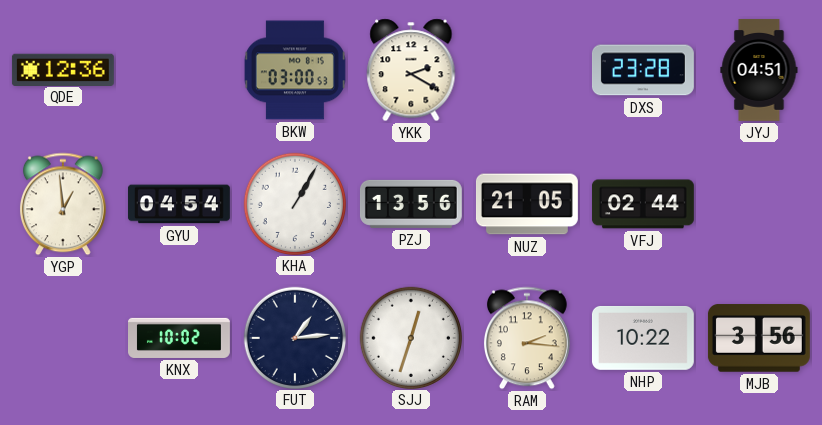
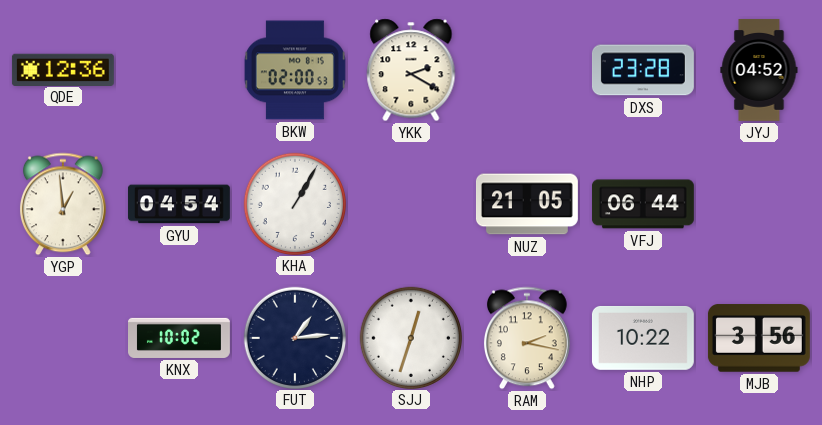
BKW: 03:00 -> 02:00 (295, 70)
JYJ: 04:51 -> 04:52 (759, 70)
PZJ: 13:56 -> none (411, 204)
VFJ: 02:44 -> 06:44 (643, 204)
RAM: 2:16 -> 2:17 (527, 338)
